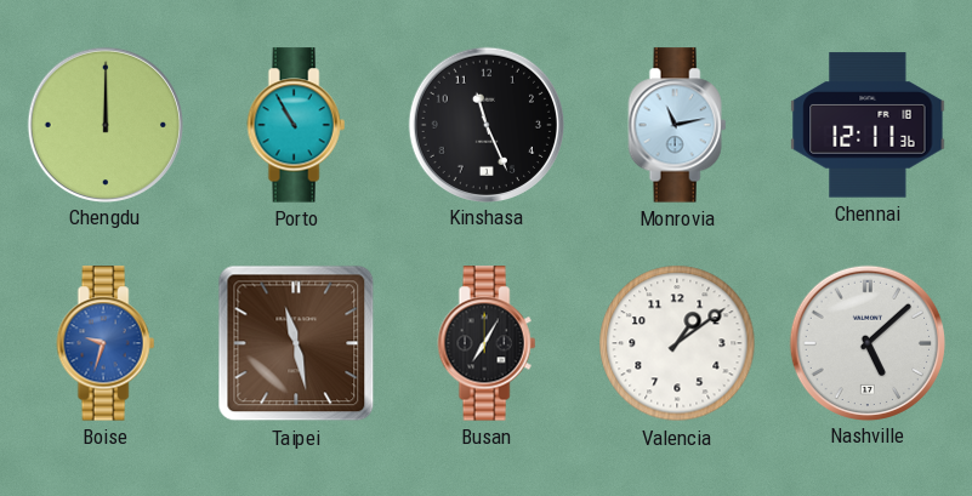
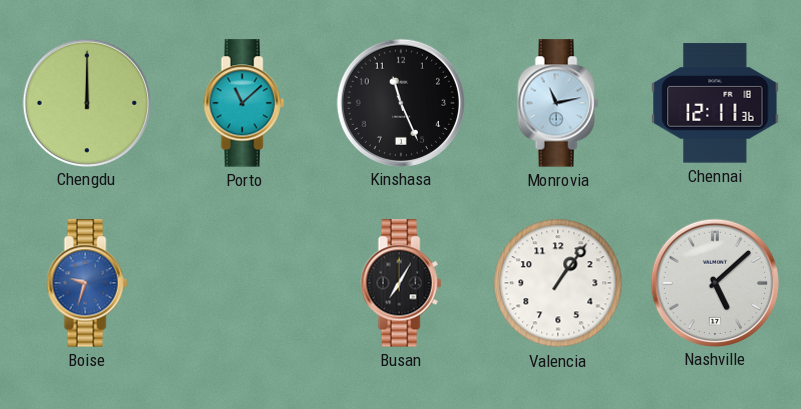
Porto: 10:55 -> 11:08 (244, 103)
Taipei: 11:28 -> none (296, 343)
Valencia: 1:09 -> 1:06 (558, 283)
